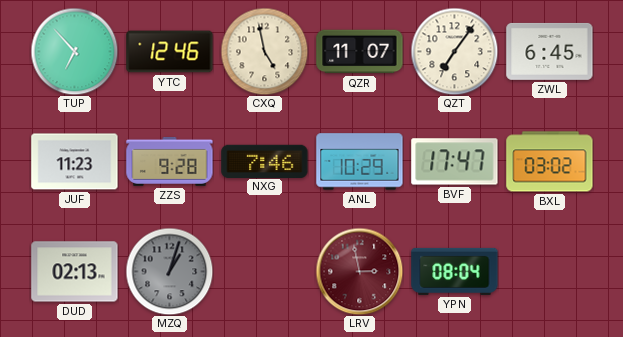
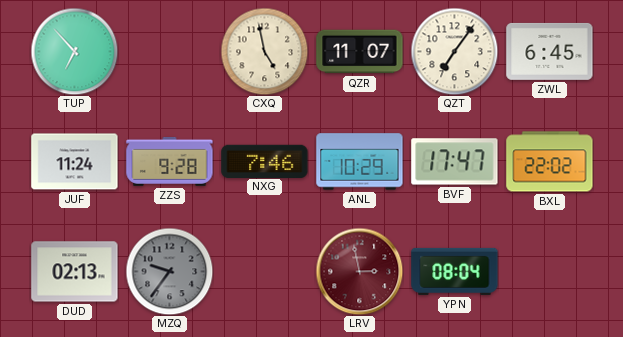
YTC: 12:46 -> none (170, 52)
JUF: 11:23 -> 11:24 (75, 162)
BXL: 03:02 -> 22:02 (550, 162)
MZQ: 1:03 -> 9:36 (169, 271)
